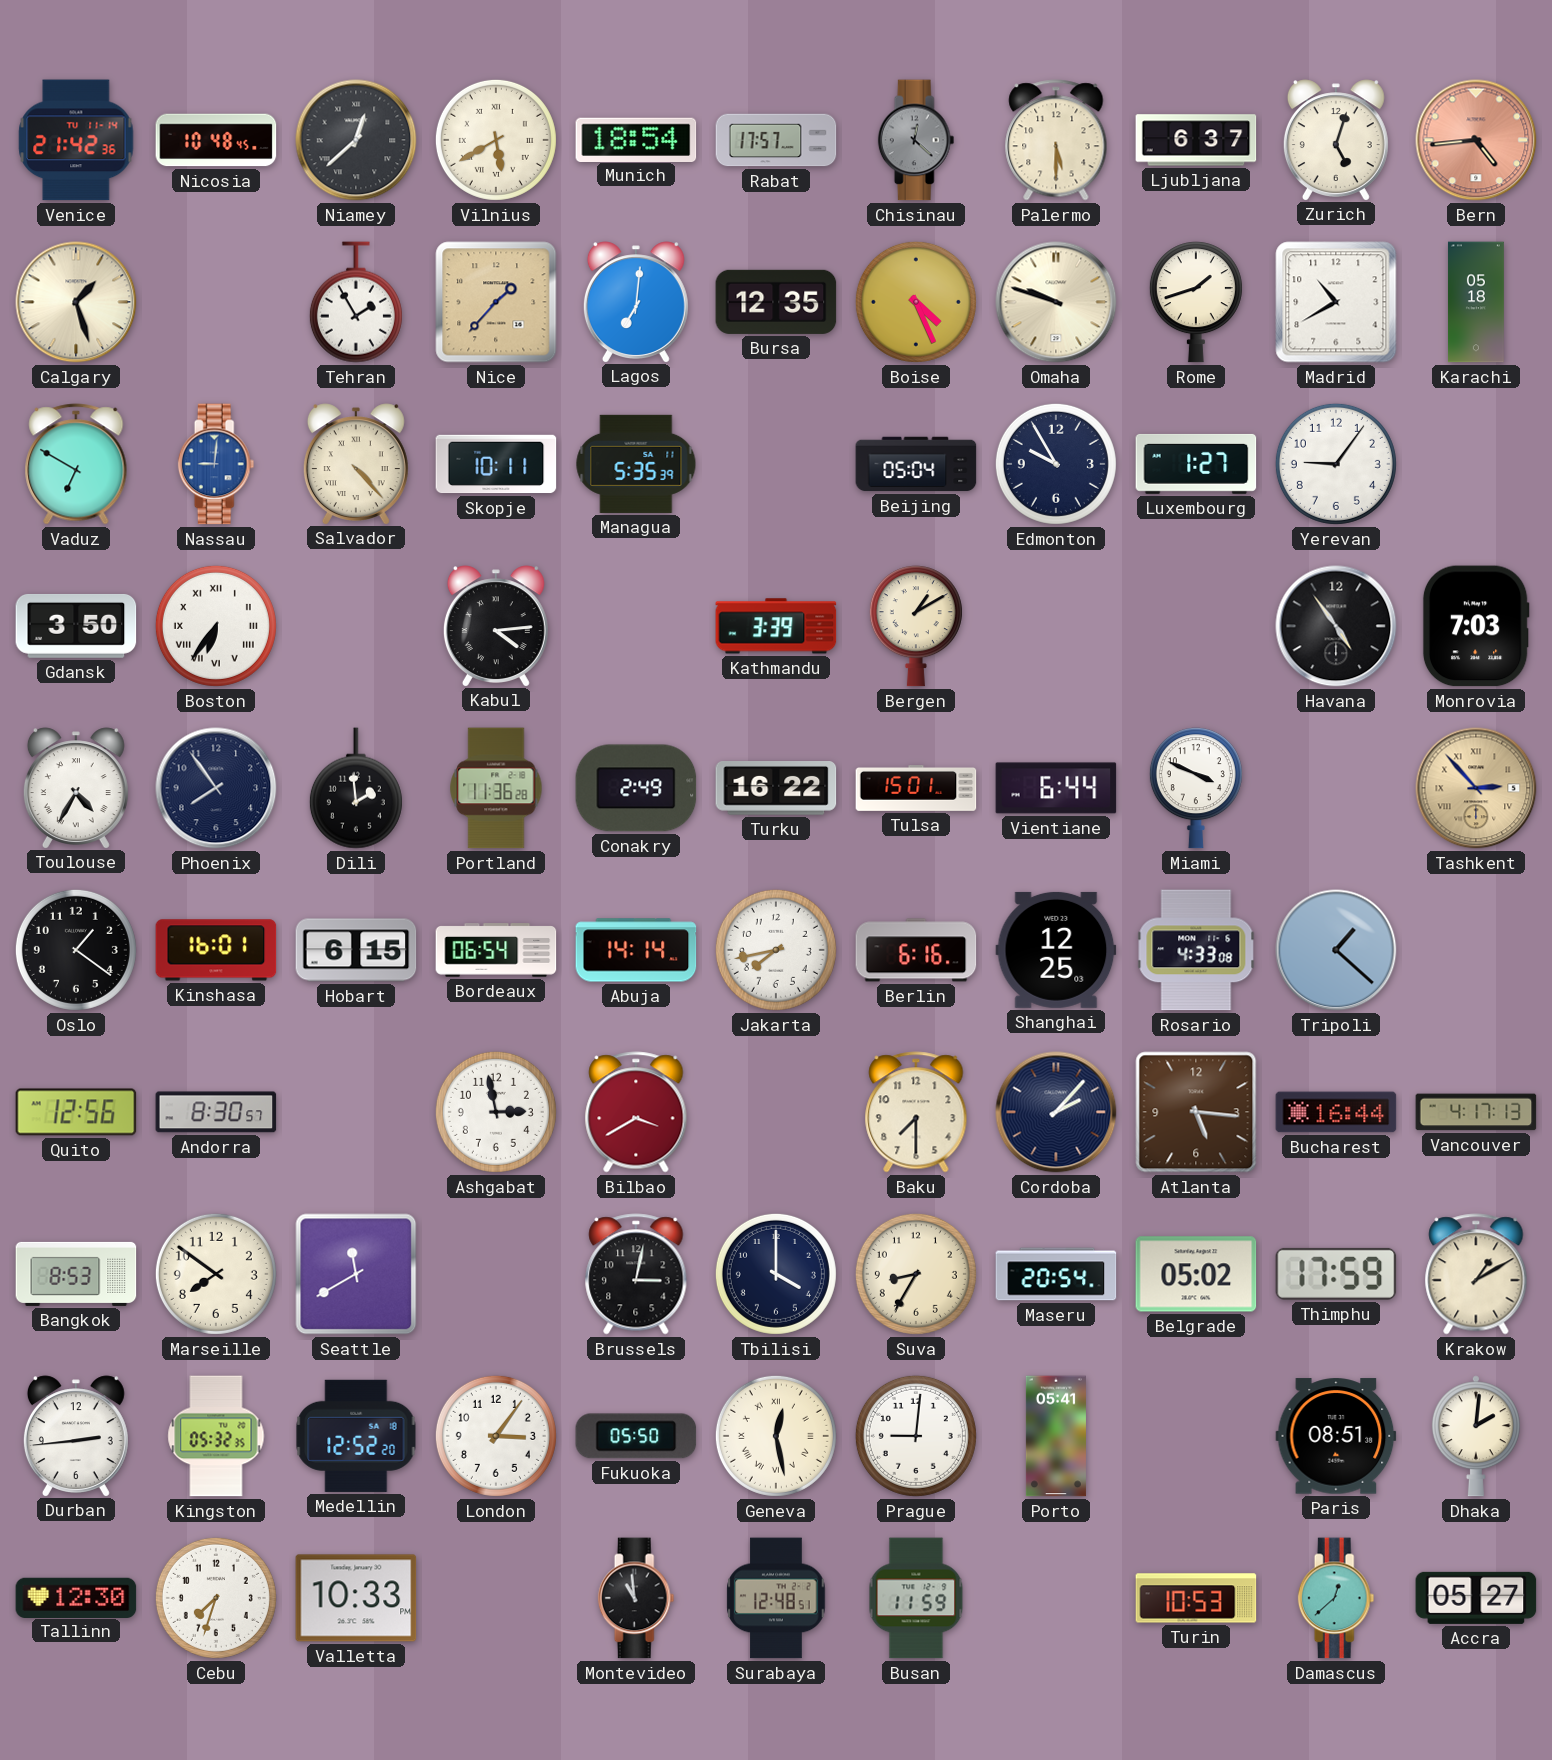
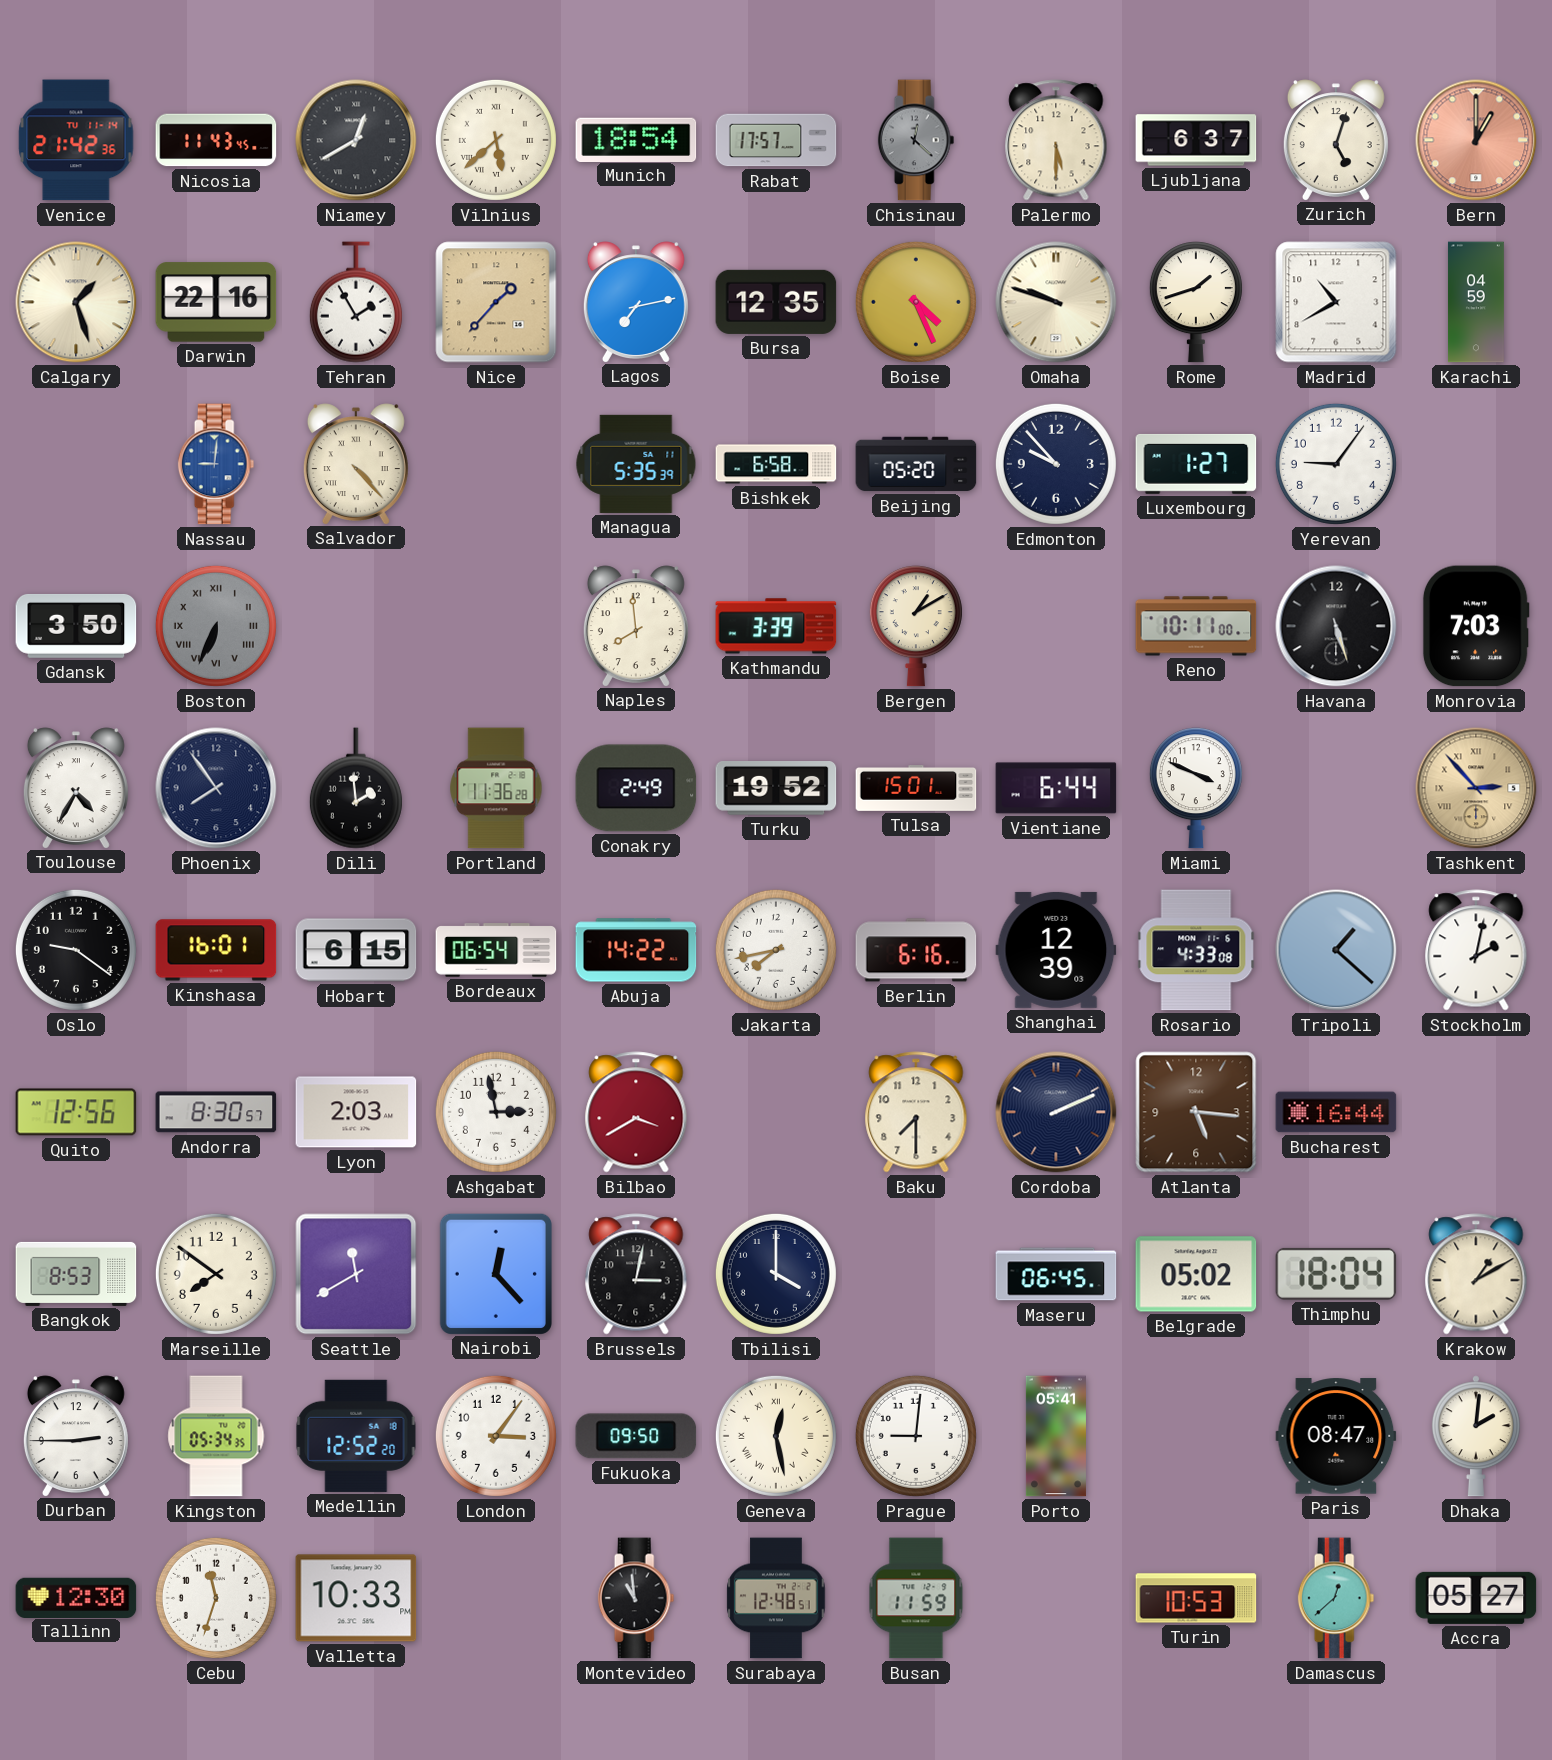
Nicosia: 10:48 -> 11:43 (216, 140)
Niamey: 12:38 -> 12:40 (356, 140)
Vilnius: 5:40 -> 5:38 (496, 140)
Bern: 4:44 -> 1:00 (1476, 140)
Darwin: none -> 22:16 (216, 302)
Lagos: 7:01 -> 7:13 (636, 302)
Karachi: 05:18 -> 04:59 (1476, 302)
Vaduz: 6:50 -> none (76, 464)
Skopje: 10:11 -> none (496, 464)
Bishkek: none -> 6:58 (776, 464)
Beijing: 05:04 -> 05:20 (916, 464)
Edmonton: 9:55 -> 9:53 (1056, 464)
Boston: 6:36 -> 6:34 (216, 626)
Boston dial: white -> grey (216, 626)
Kabul: 4:14 -> none (496, 626)
Naples: none -> 7:59 (636, 626)
Reno: none -> 10:11 (1196, 626)
Havana: 4:54 -> 5:27 (1336, 626)
Turku: 16:22 -> 19:52 (776, 789)
Oslo: 1:21 -> 9:21 (76, 950)
Abuja: 14:14 -> 14:22 (636, 950)
Shanghai: 12:25 -> 12:39 (1056, 950)
Stockholm: none -> 2:02 (1476, 950)
Lyon: none -> 2:03 (356, 1112)
Cordoba: 2:07 -> 2:11 (1056, 1112)
Vancouver: 4:17 -> none (1476, 1112)
Nairobi: none -> 12:23 (496, 1273)
Suva: 8:35 -> none (916, 1274)
Maseru: 20:54 -> 06:45 (1056, 1274)
Thimphu: 17:59 -> 18:04 (1336, 1274)
Durban: 2:44 -> 2:45 (76, 1436)
Kingston: 05:32 -> 05:34 (216, 1436)
Fukuoka: 05:50 -> 09:50 (636, 1436)
Paris: 08:51 -> 08:47 (1336, 1436)
Cebu: 7:33 -> 11:33 (216, 1598)
